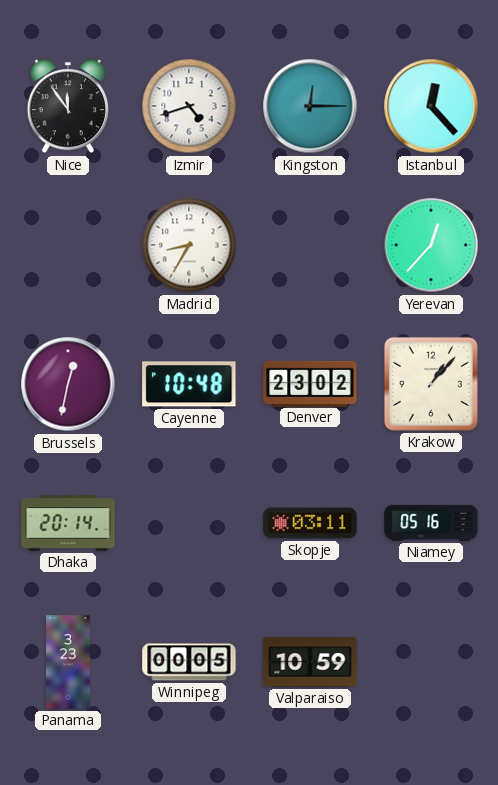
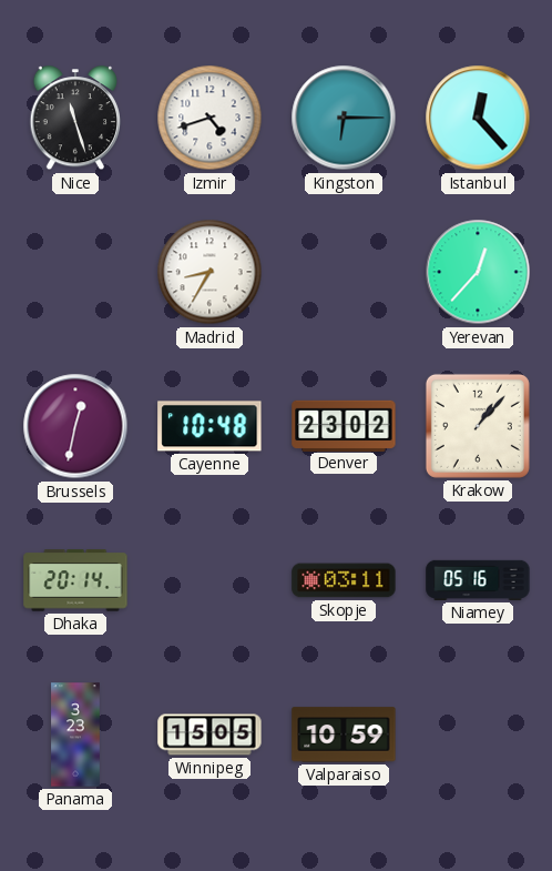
Nice: 11:54 -> 11:27 (74, 119)
Kingston: 12:15 -> 6:15 (344, 118)
Winnipeg: 00:05 -> 15:05 (209, 735)
